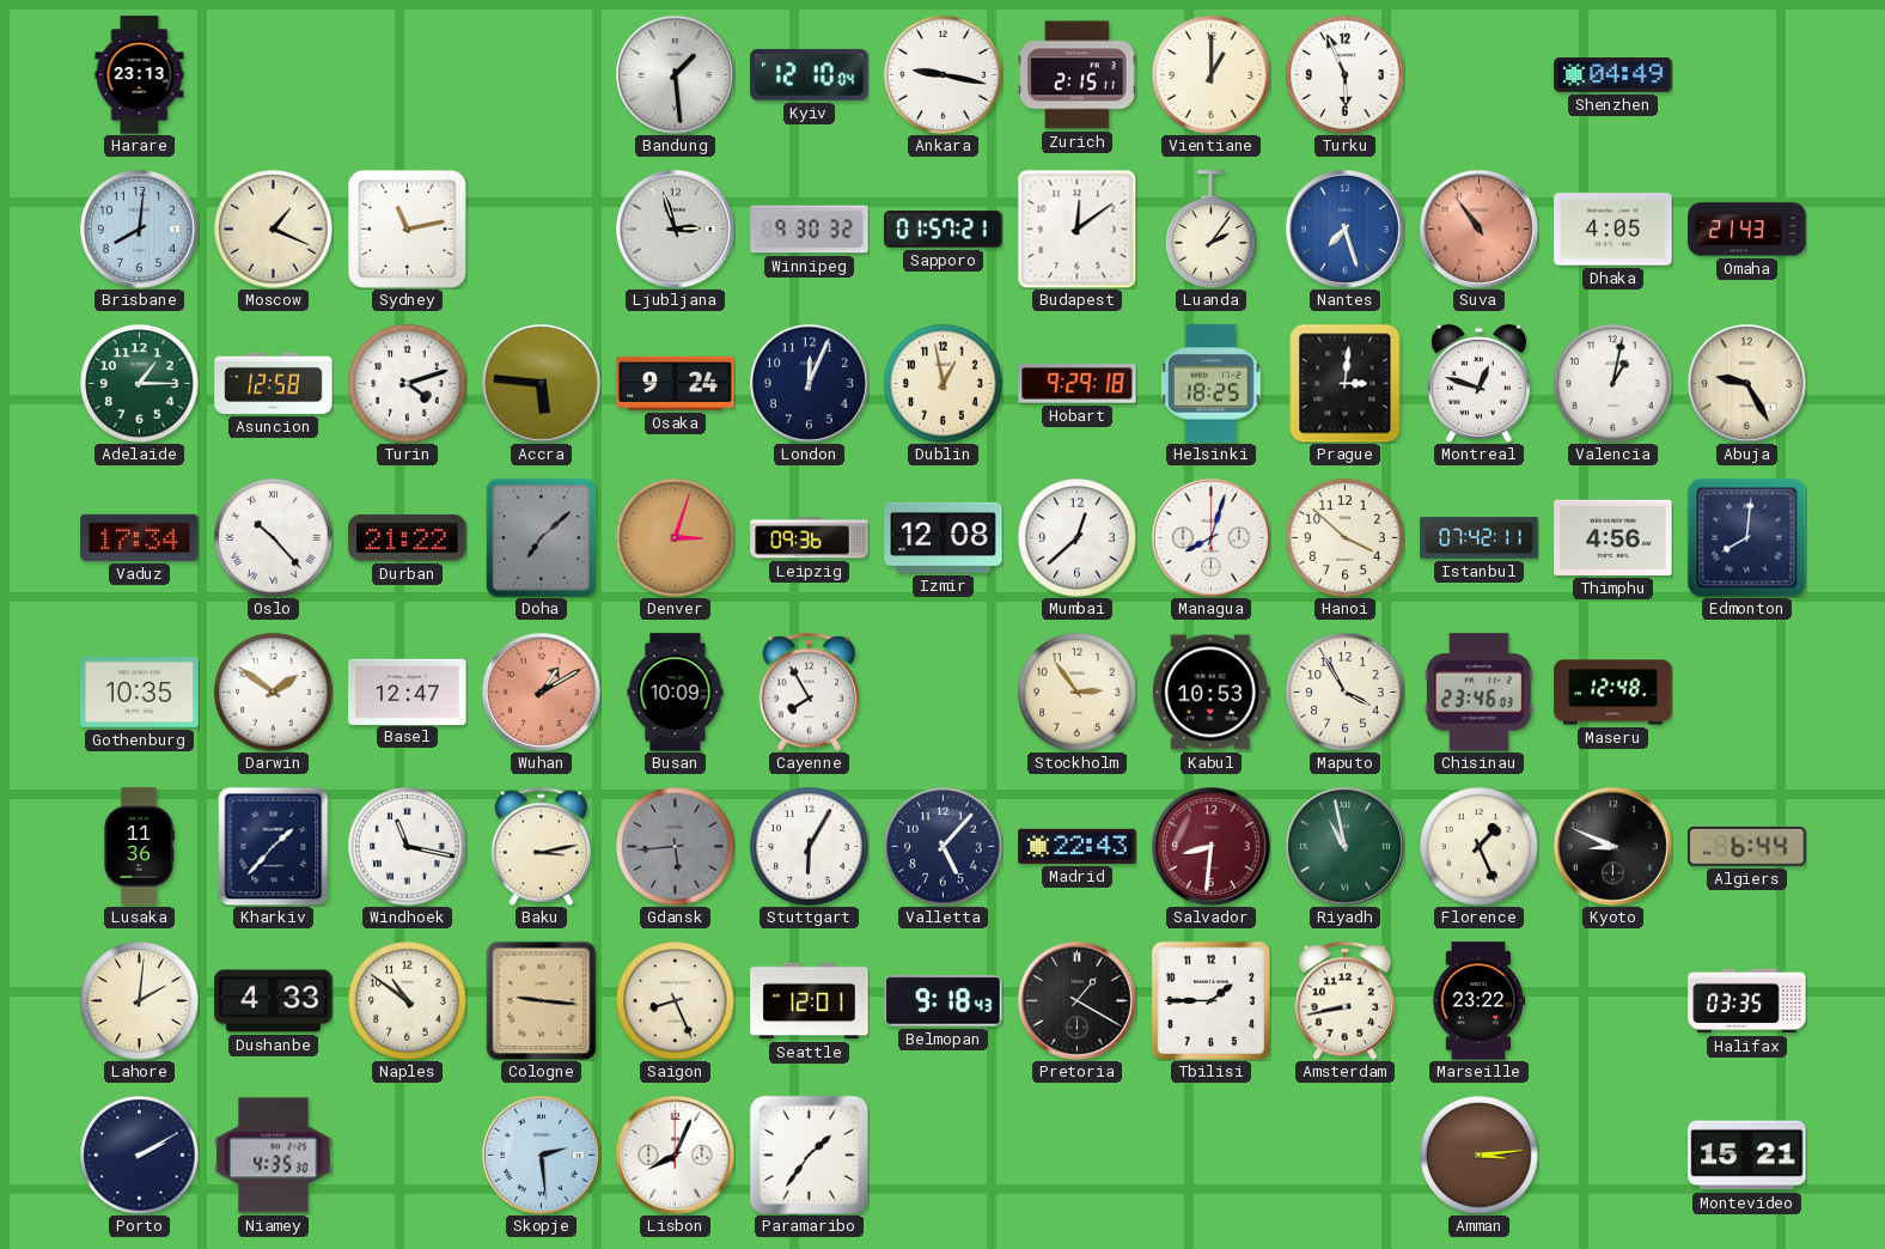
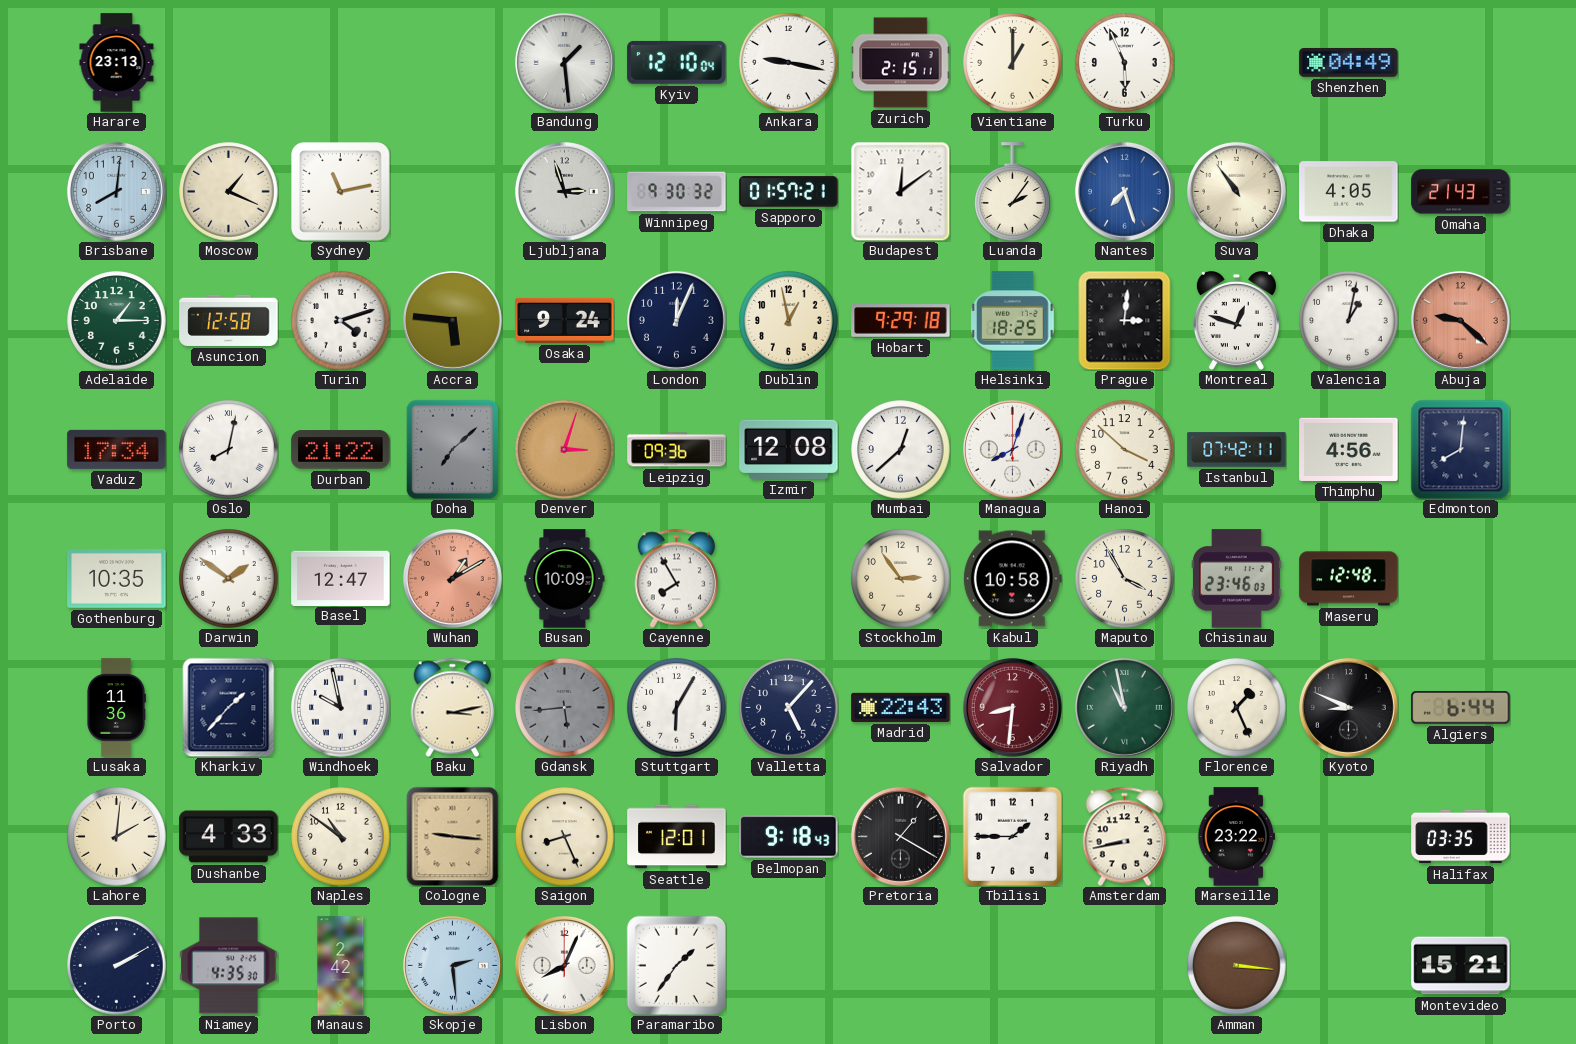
Suva dial: salmon -> cream (1236, 191)
Abuja: 9:25 -> 9:22 (1460, 320)
Abuja dial: cream -> salmon (1460, 320)
Oslo: 10:23 -> 8:02 (229, 450)
Kabul: 10:53 -> 10:58 (1012, 579)
Windhoek: 11:17 -> 9:58 (341, 708)
Manaus: none -> 2:42 (341, 966)
Amman: 3:14 -> 3:16 (1237, 966)
